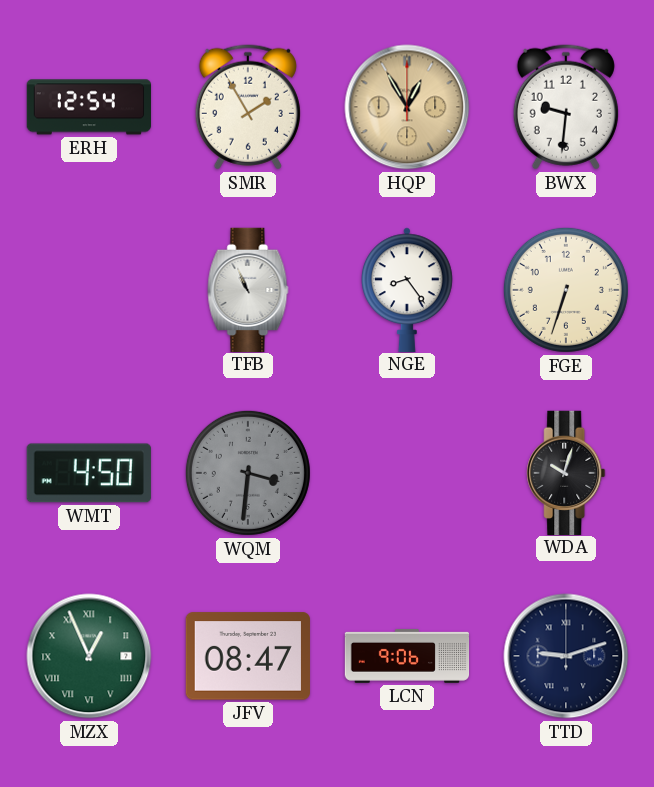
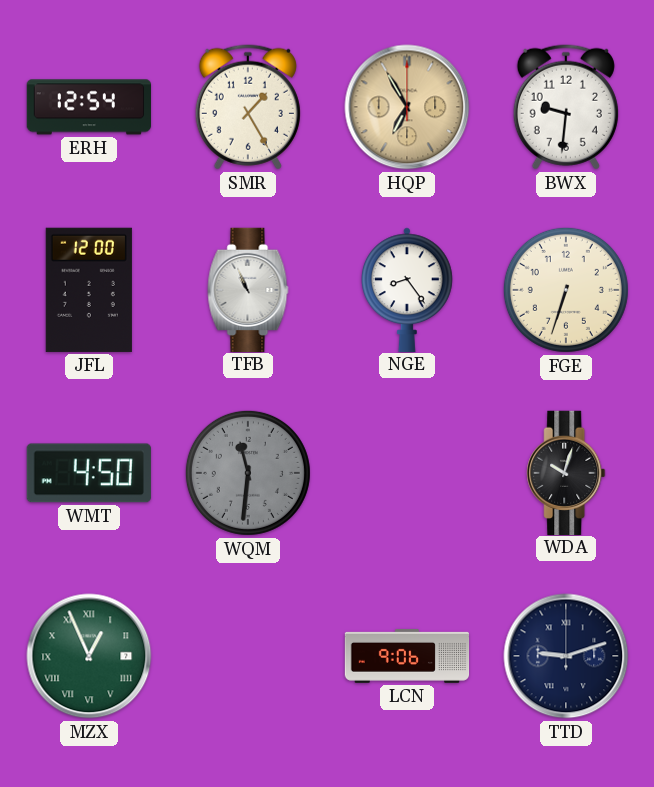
SMR: 1:55 -> 1:25 (248, 107)
HQP: 12:55 -> 6:55 (407, 107)
JFL: none -> 12:00 (89, 290)
WQM: 3:31 -> 11:31 (248, 473)
JFV: 08:47 -> none (248, 656)
